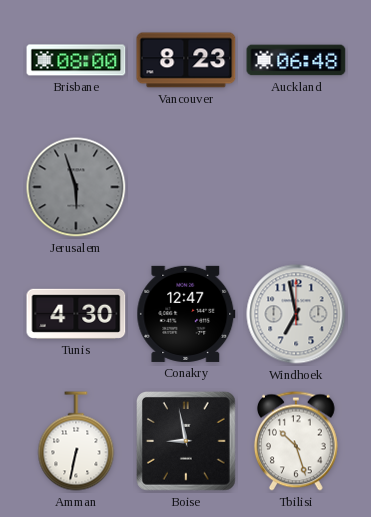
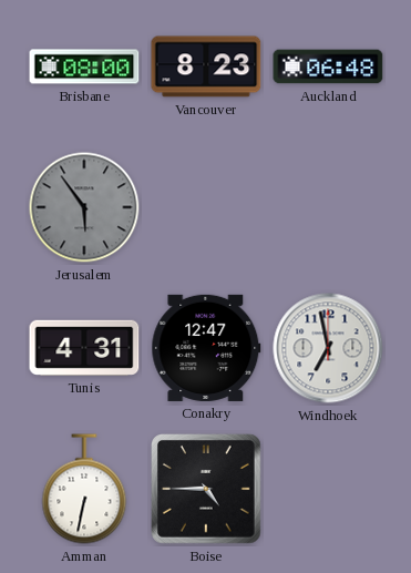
Jerusalem: 5:57 -> 5:54 (84, 207)
Tunis: 4:30 -> 4:31 (84, 348)
Boise: 8:58 -> 4:45 (207, 490)
Tbilisi: 10:27 -> none (296, 441)
